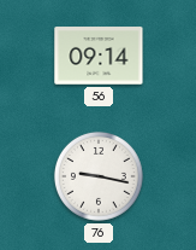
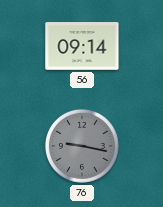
76 dial: white -> grey (82, 146)
